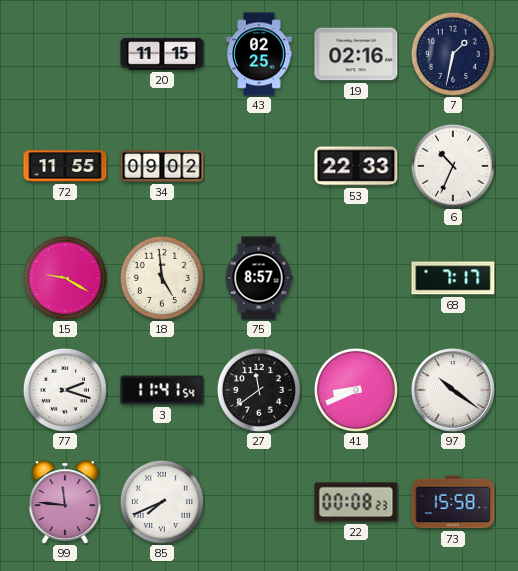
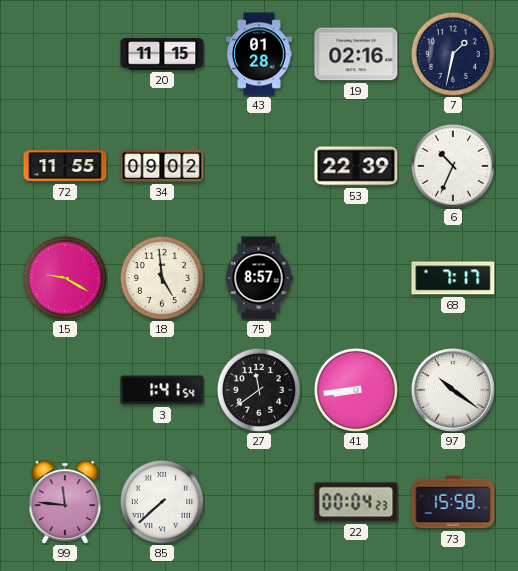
43: 02:25 -> 01:28 (259, 54)
53: 22:33 -> 22:39 (356, 166)
77: 2:18 -> none (65, 390)
3: 11:41 -> 1:41 (162, 390)
41: 8:41 -> 8:44 (356, 390)
85: 7:41 -> 7:38 (162, 502)
22: 00:08 -> 00:04 (356, 502)
